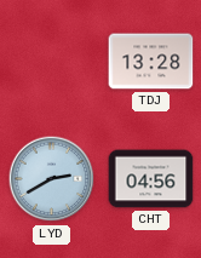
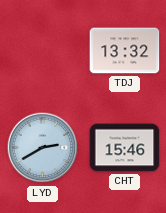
TDJ: 13:28 -> 13:32 (125, 51)
CHT: 04:56 -> 15:46 (125, 148)
